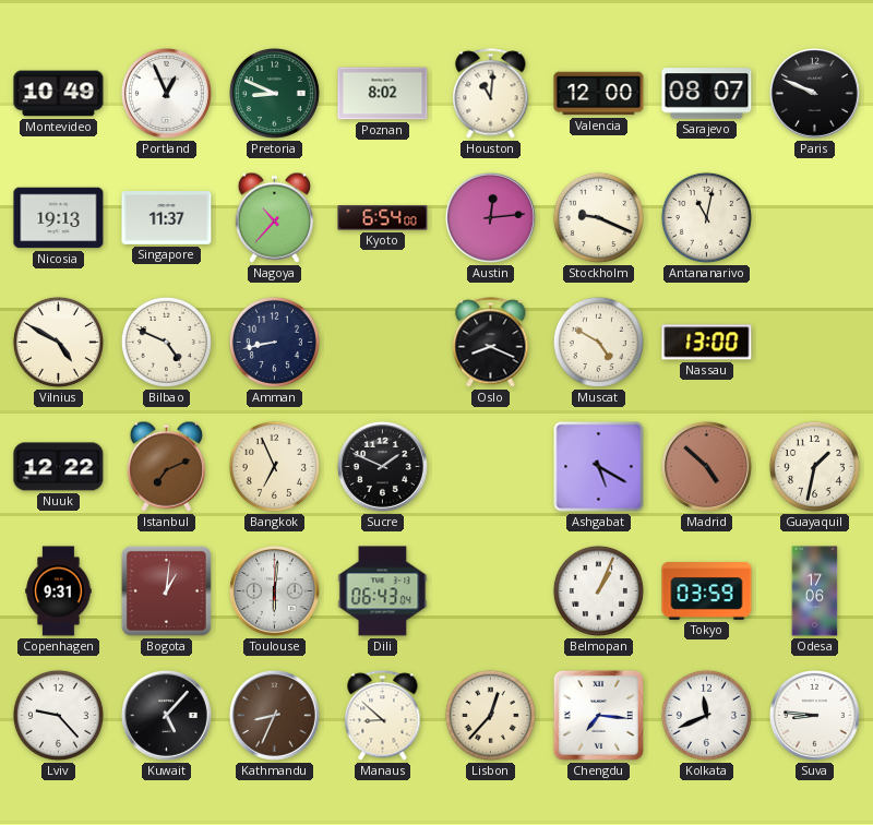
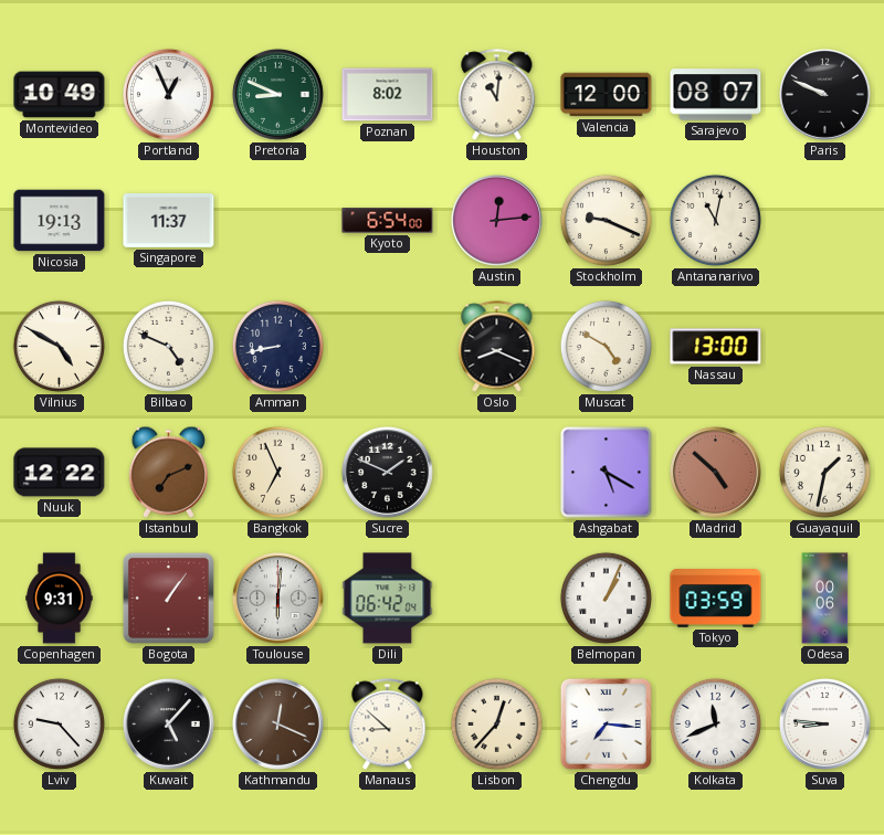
Nagoya: 10:37 -> none (274, 217)
Bogota: 1:01 -> 1:06 (168, 598)
Dili: 06:43 -> 06:42 (388, 599)
Odesa: 17:06 -> 00:06 (825, 599)
Kathmandu: 8:34 -> 12:19 (277, 723)
